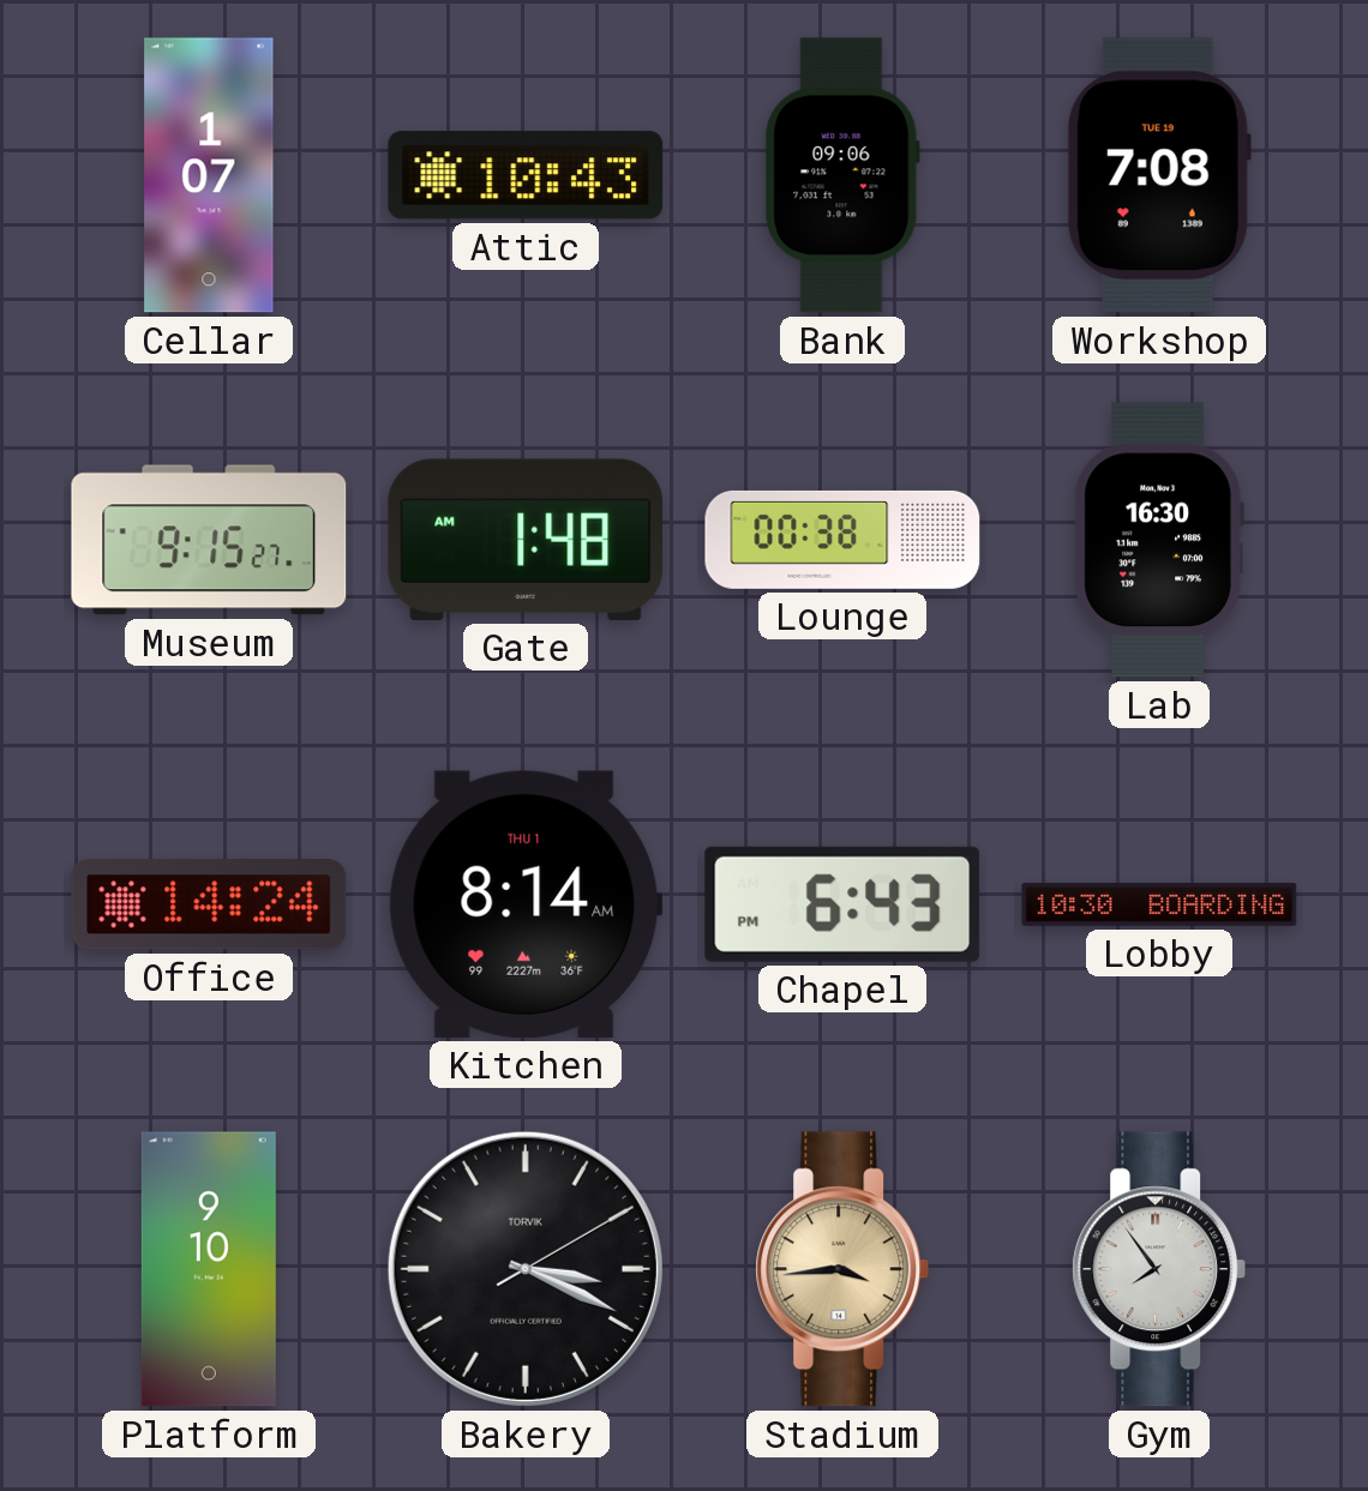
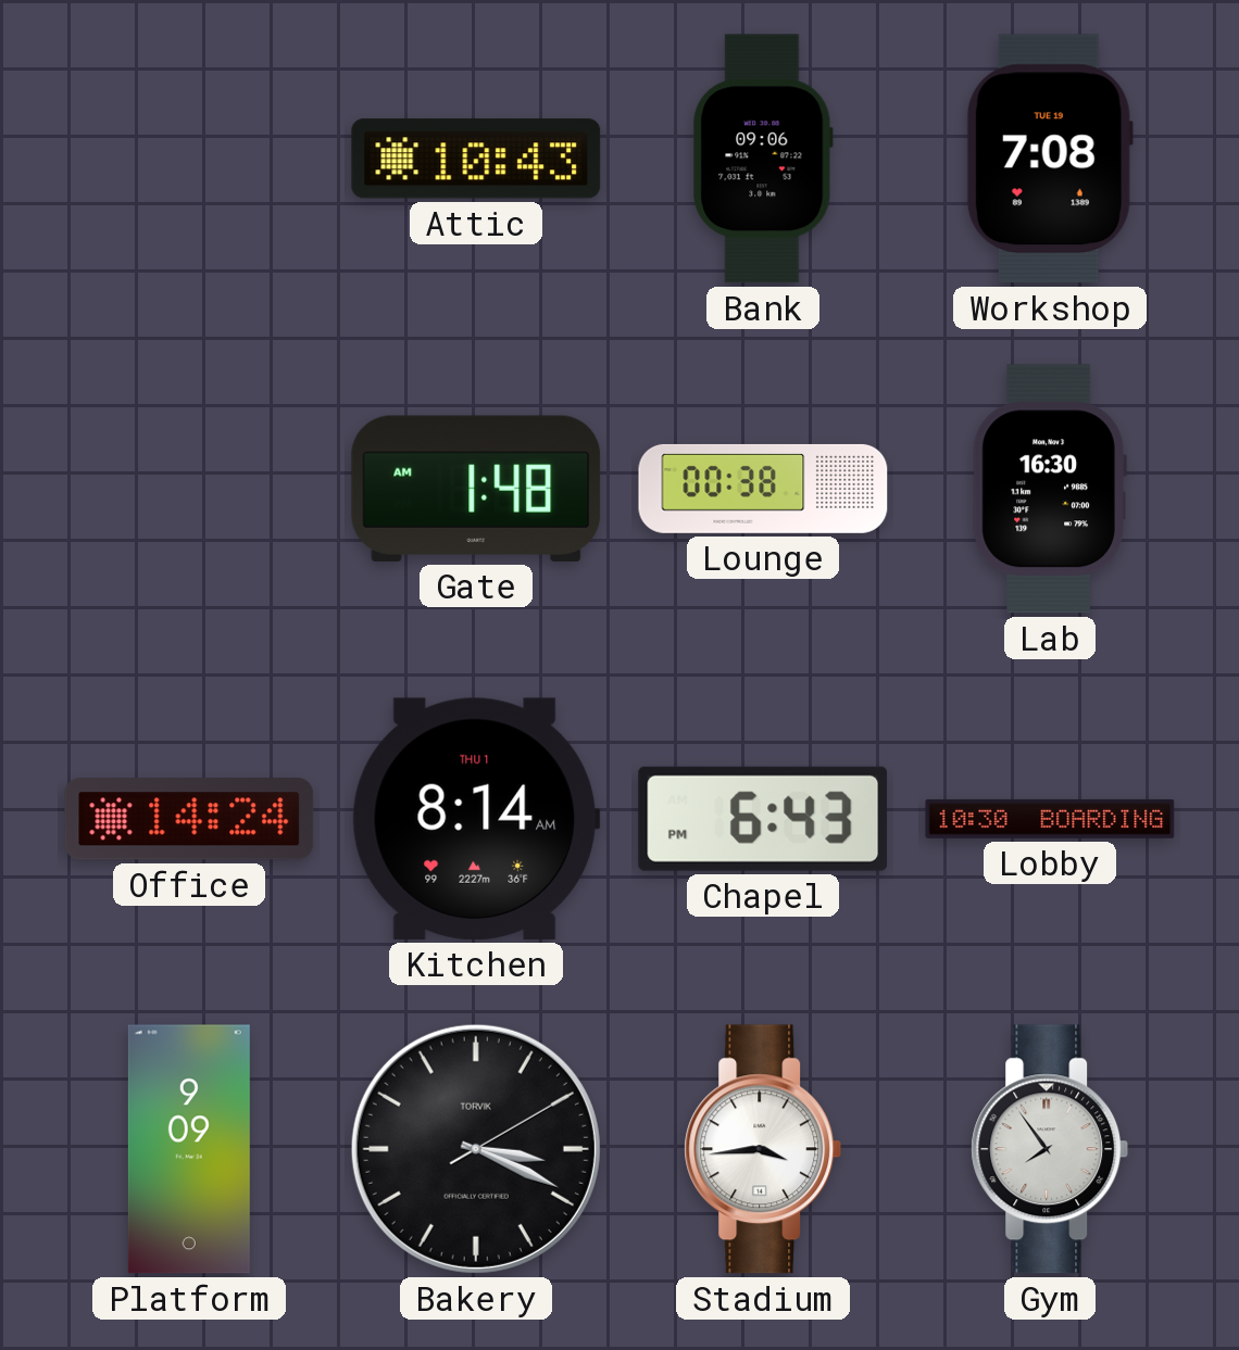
Cellar: 1:07 -> none (209, 175)
Museum: 9:15 -> none (209, 540)
Platform: 9:10 -> 9:09 (189, 1149)
Stadium dial: champagne -> white (763, 1149)
